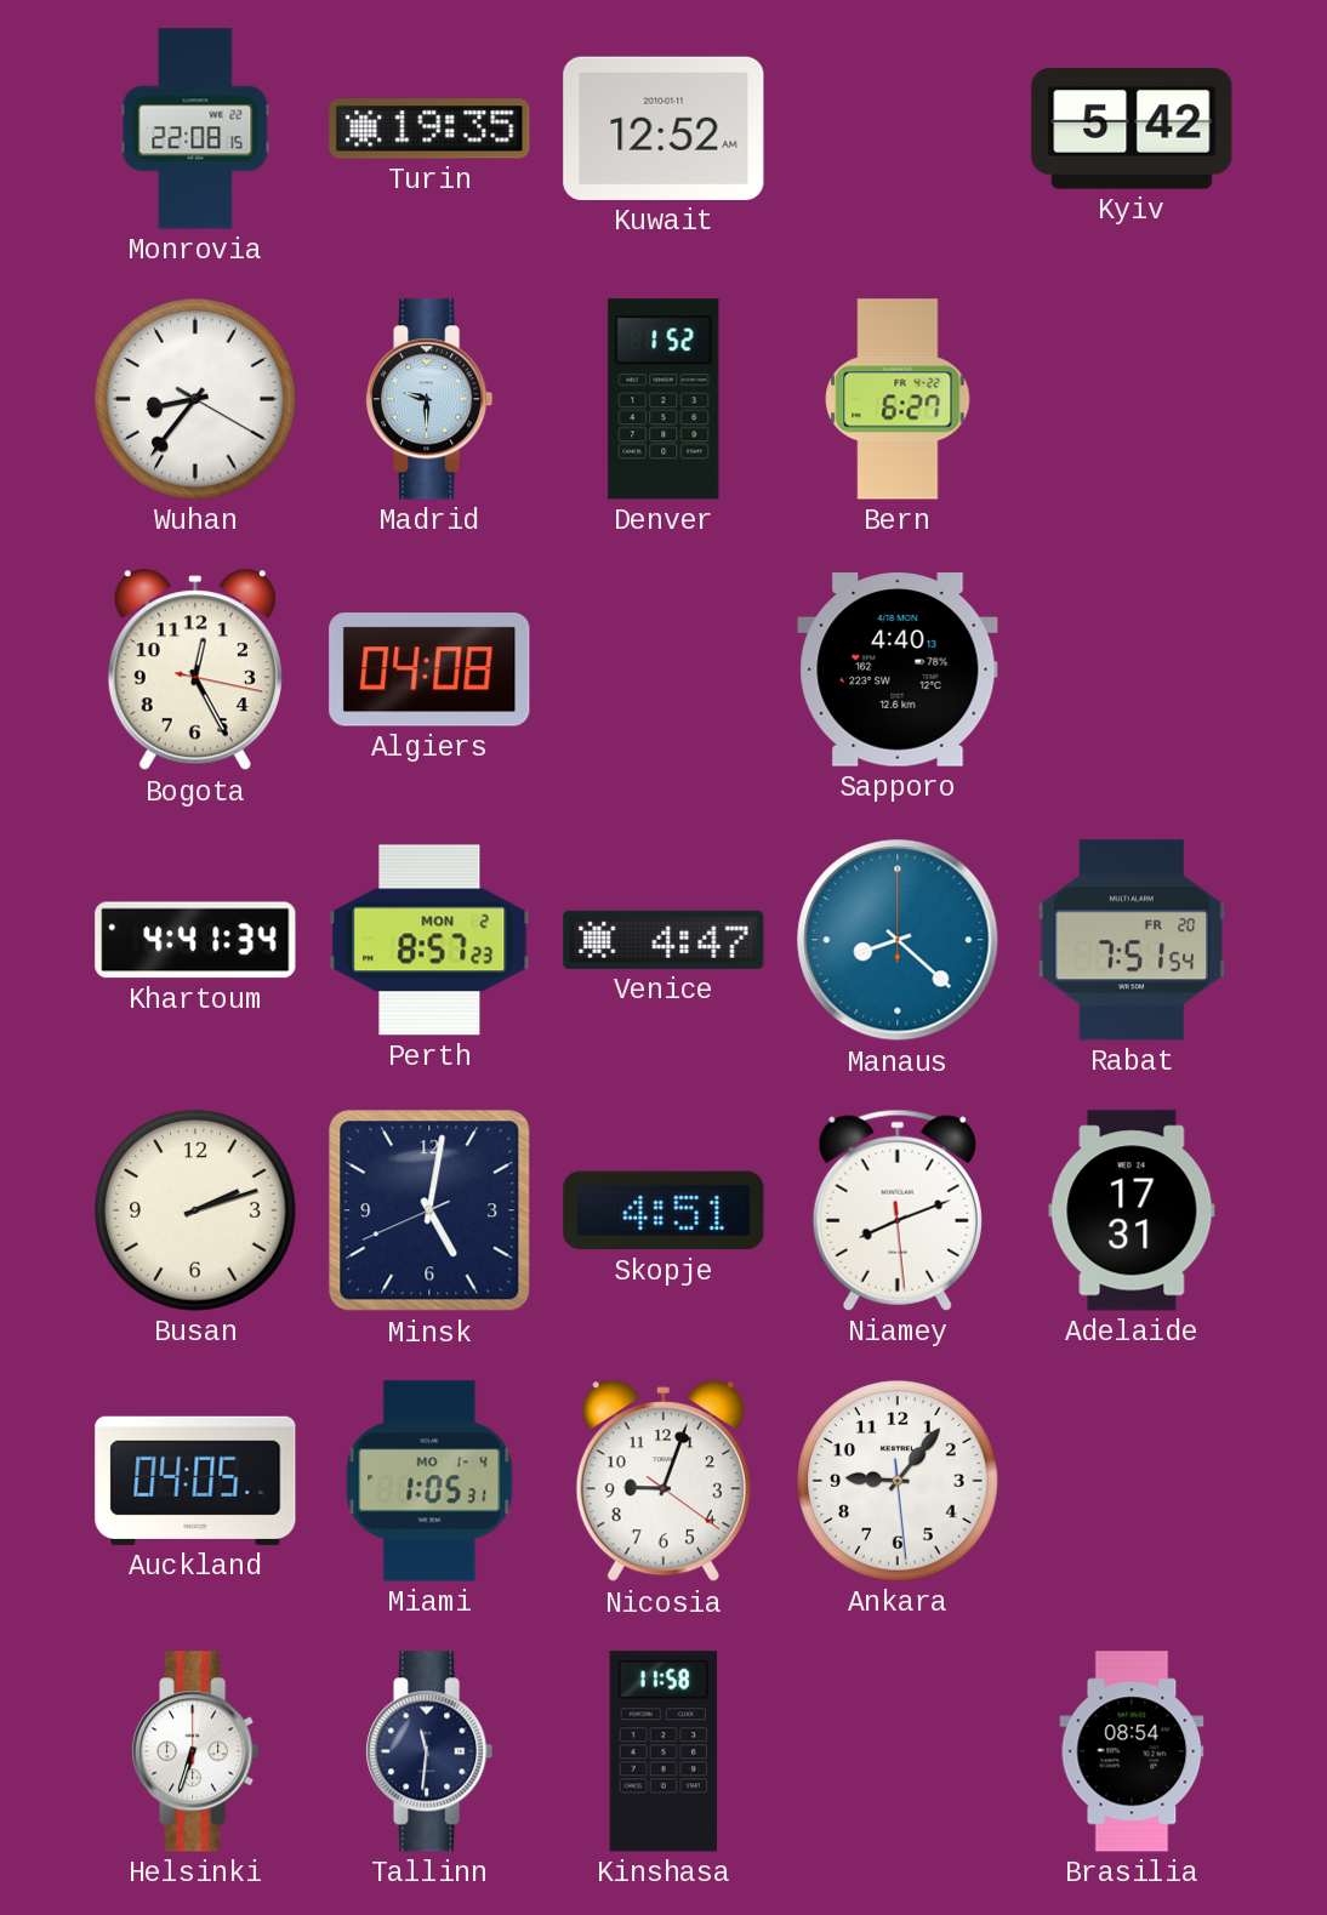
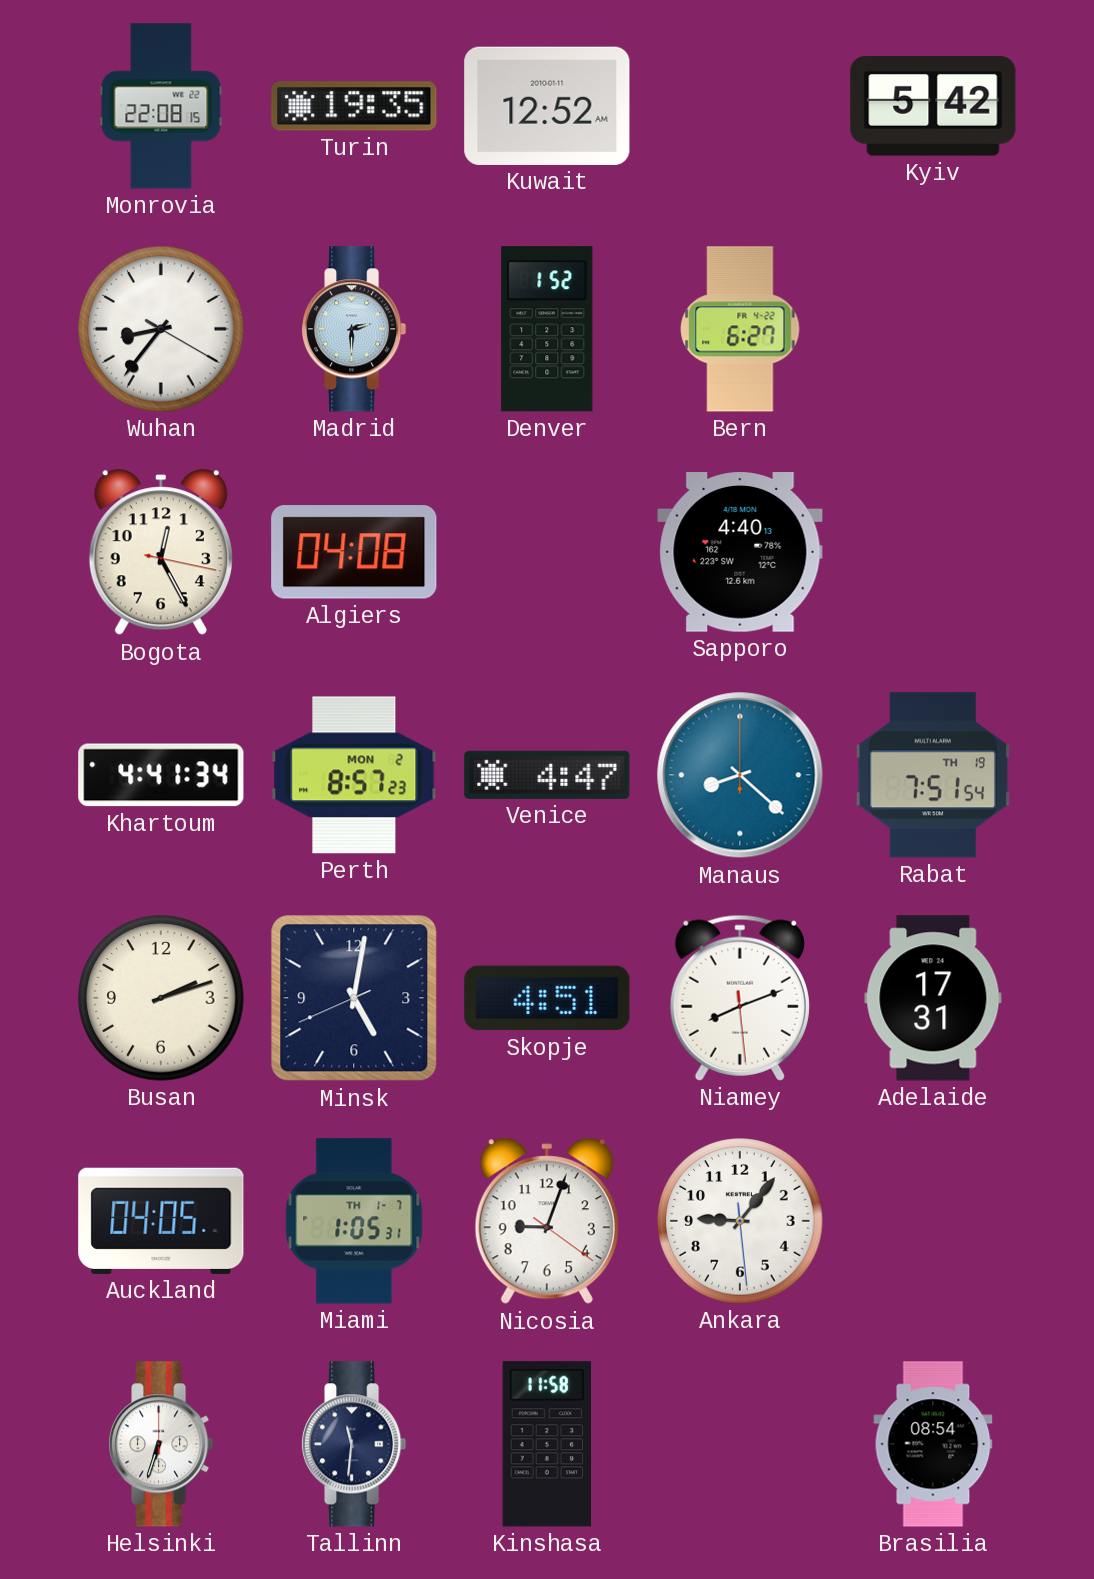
Madrid: 9:30 -> 2:30 (355, 329)
Rabat date: FR 20 -> TH 19 (932, 775)
Miami date: MO 1-4 -> TH 1-7 (354, 1221)
